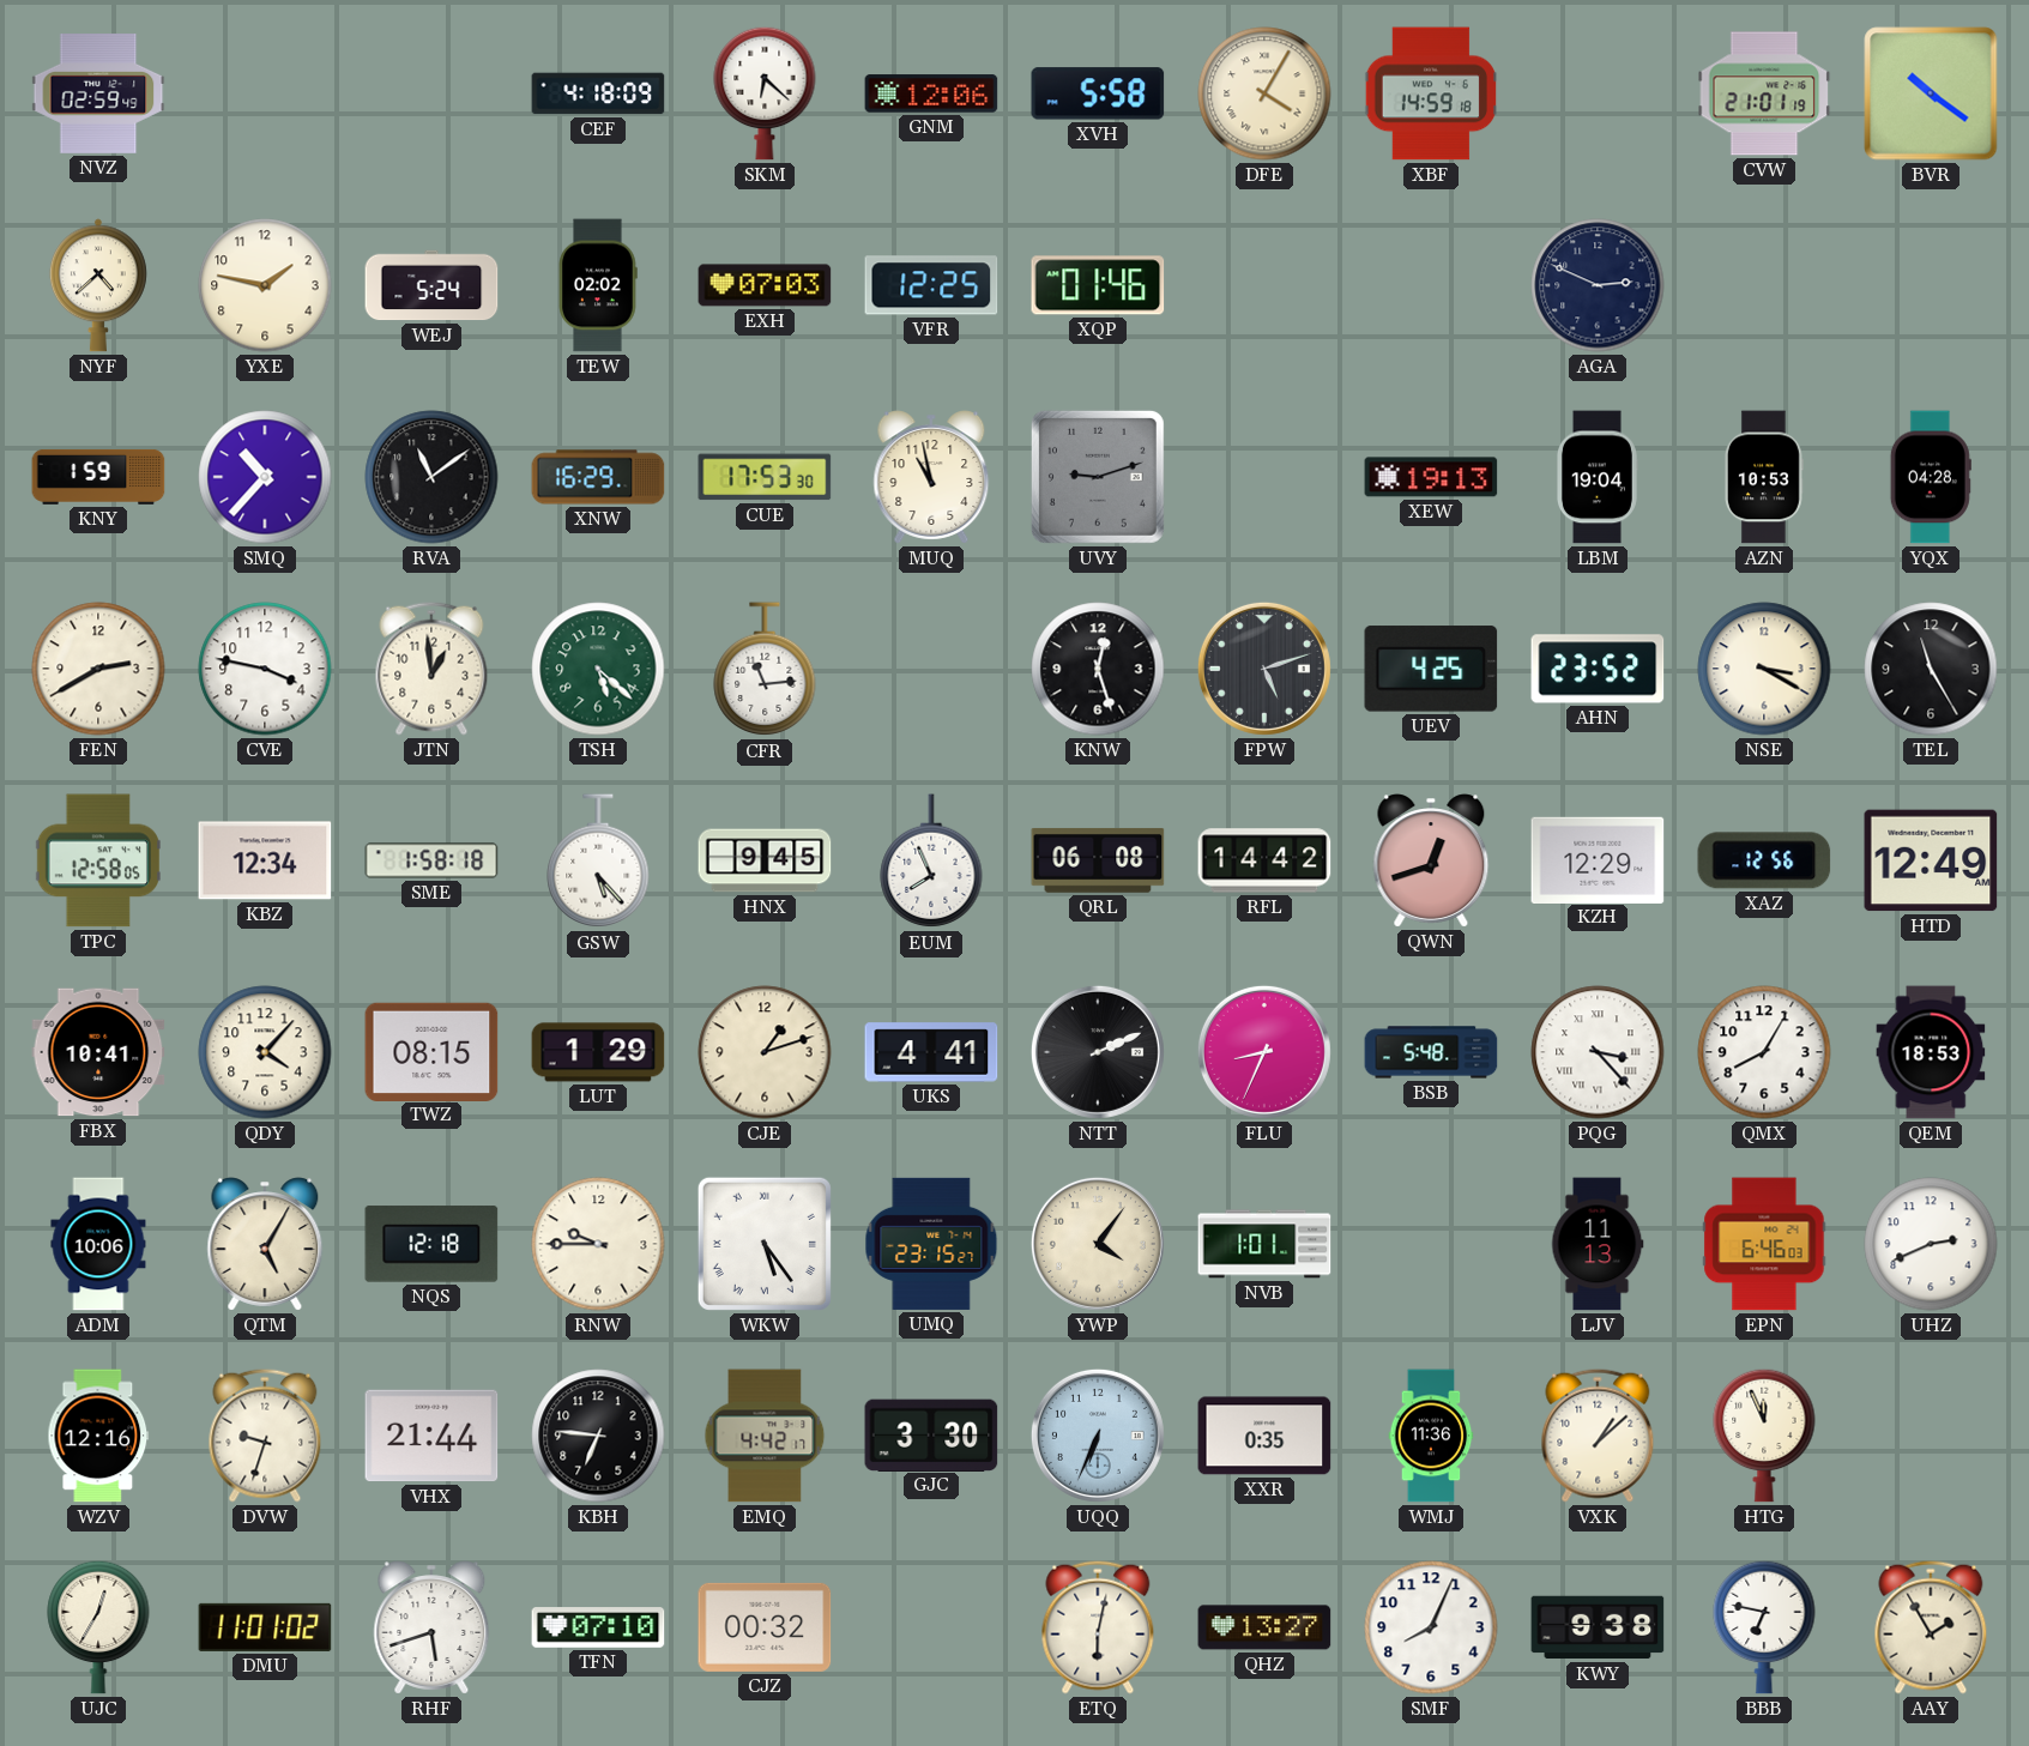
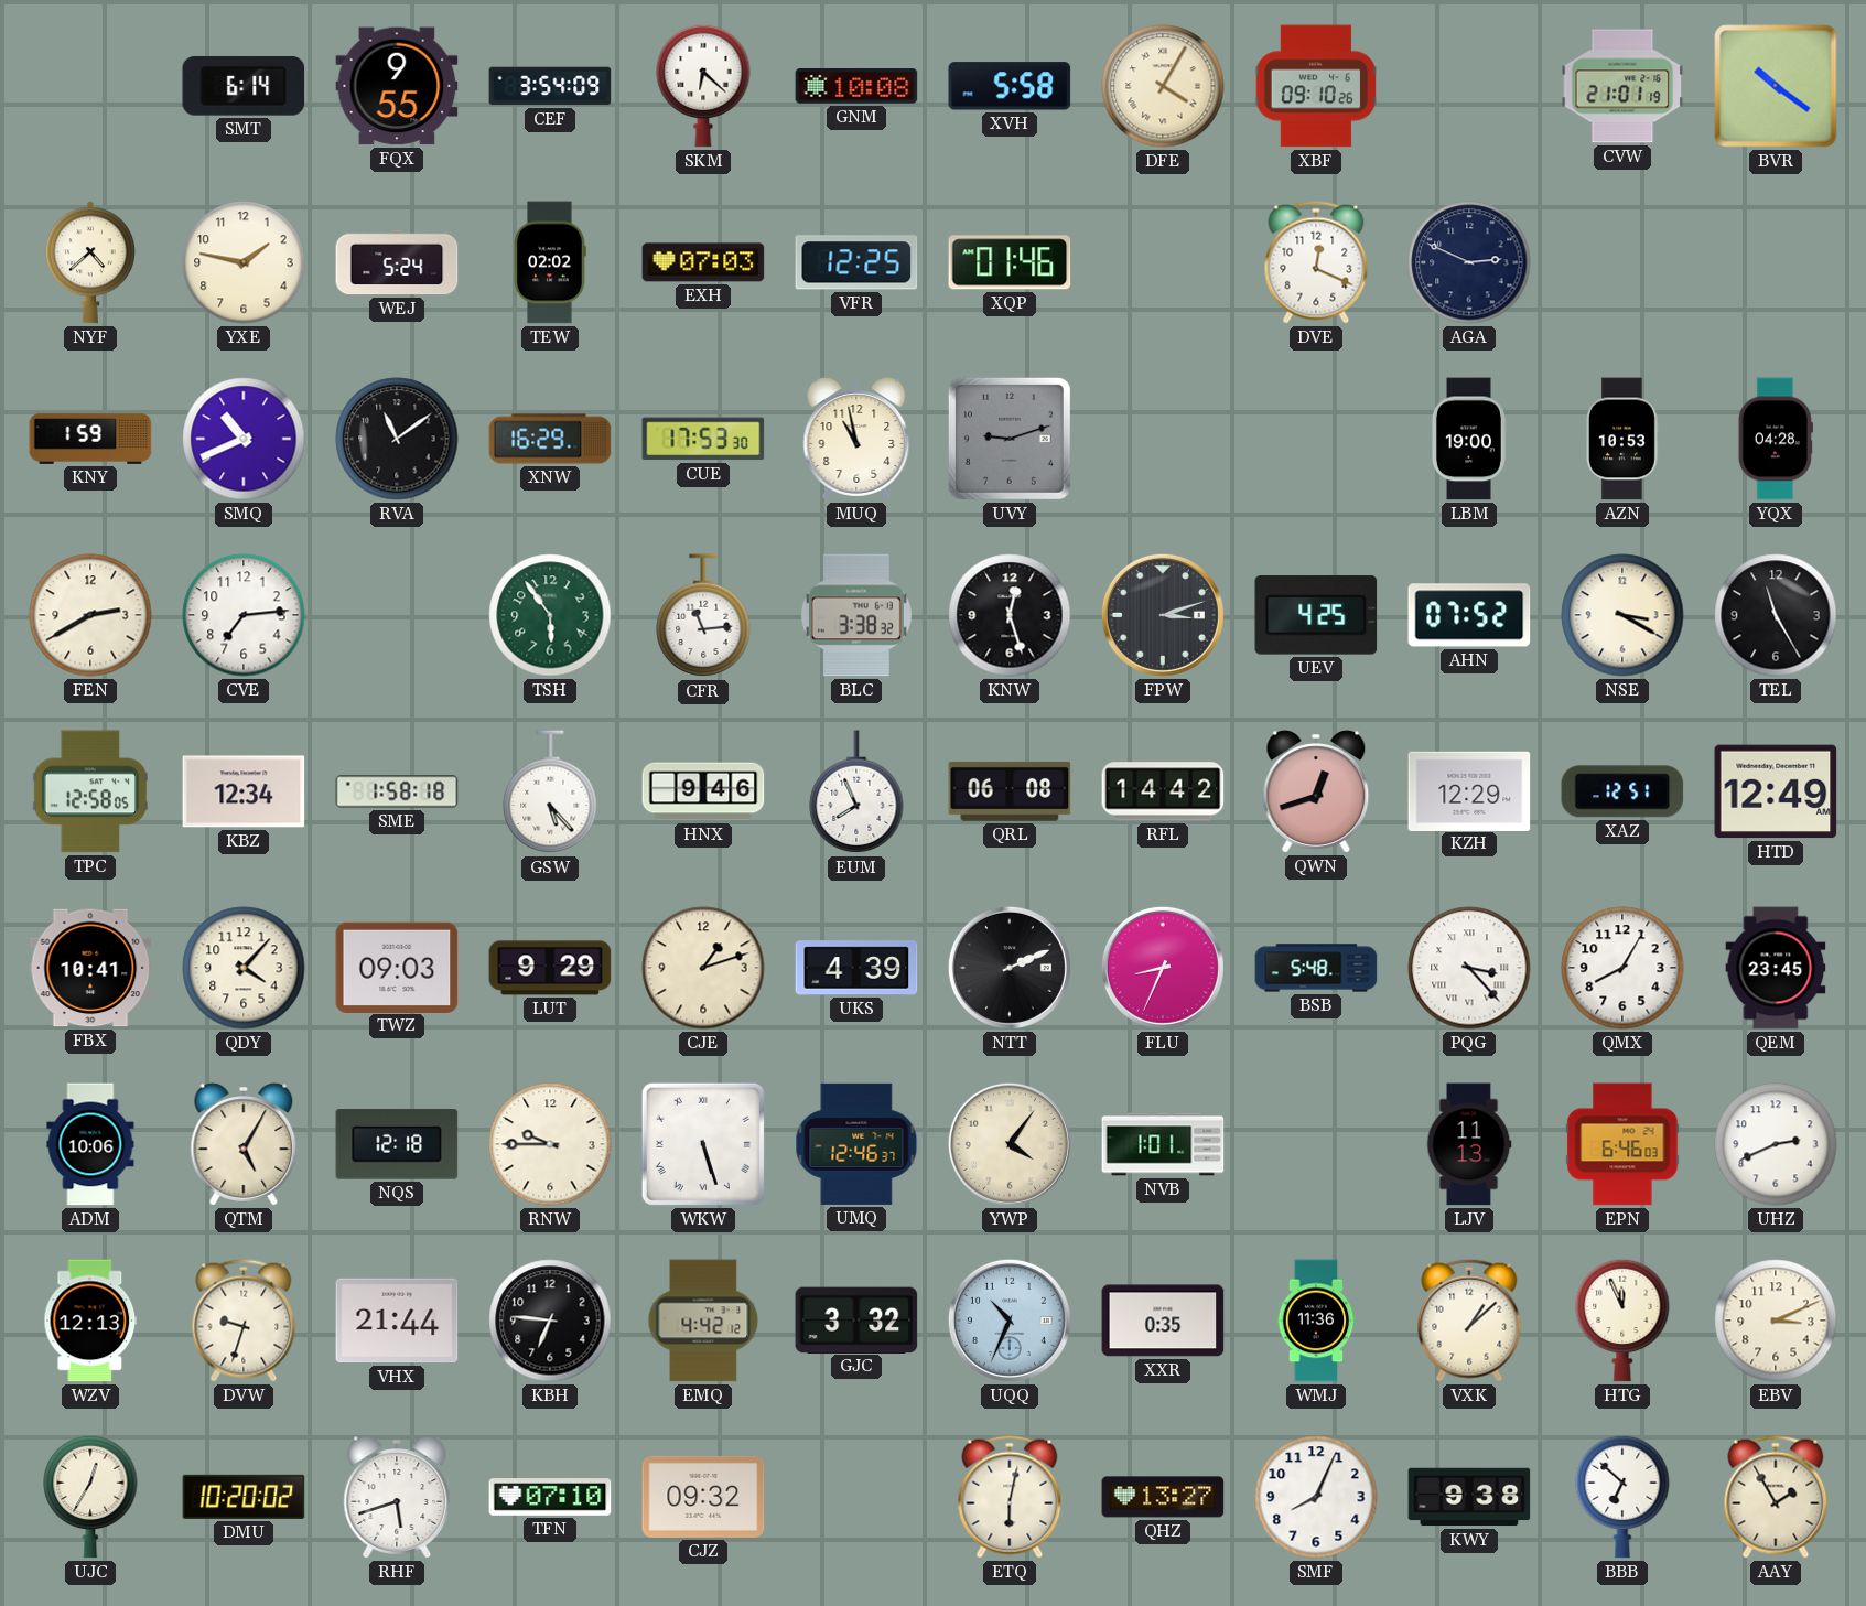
NVZ: 02:59 -> none (98, 95)
SMT: none -> 6:14 (244, 86)
FQX: none -> 9:55 (397, 86)
CEF: 4:18 -> 3:54 (550, 86)
GNM: 12:06 -> 10:08 (856, 86)
XBF: 14:59 -> 09:10 (1316, 86)
DVE: none -> 12:19 (1316, 262)
SMQ: 10:37 -> 10:41 (244, 439)
XEW: 19:13 -> none (1431, 477)
LBM: 19:04 -> 19:00 (1468, 439)
CVE: 3:47 -> 7:14 (244, 615)
JTN: 12:59 -> none (431, 669)
TSH: 5:22 -> 5:54 (550, 615)
BLC: none -> 3:38 (856, 615)
FPW: 5:12 -> 3:12 (1163, 615)
AHN: 23:52 -> 07:52 (1469, 615)
HNX: 9:45 -> 9:46 (703, 791)
XAZ: 12:56 -> 12:51 (1622, 791)
TWZ: 08:15 -> 09:03 (397, 967)
LUT: 1:29 -> 9:29 (550, 968)
UKS: 4:41 -> 4:39 (856, 968)
QEM: 18:53 -> 23:45 (1776, 968)
WKW: 5:24 -> 5:27 (703, 1144)
UMQ: 23:15 -> 12:46 (856, 1144)
WZV: 12:16 -> 12:13 (90, 1321)
EMQ: 4:42:17 -> 4:42:12 (703, 1321)
GJC: 3:30 -> 3:32 (856, 1319)
UQQ: 6:34 -> 10:34 (1010, 1321)
EBV: none -> 3:11 (1776, 1321)
DMU: 11:01 -> 10:20 (244, 1497)
CJZ: 00:32 -> 09:32 (703, 1497)
BBB: 6:47 -> 6:52 (1622, 1497)
